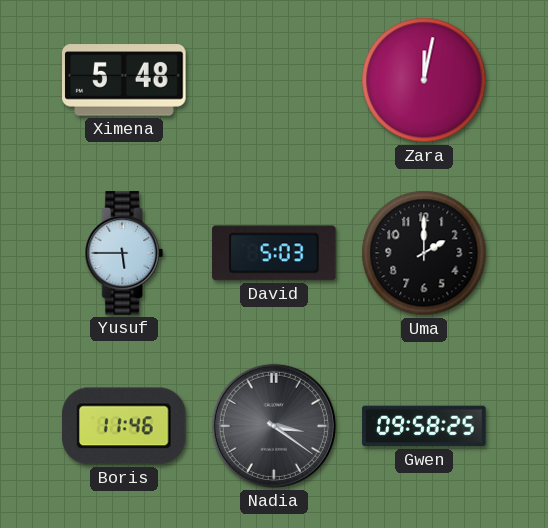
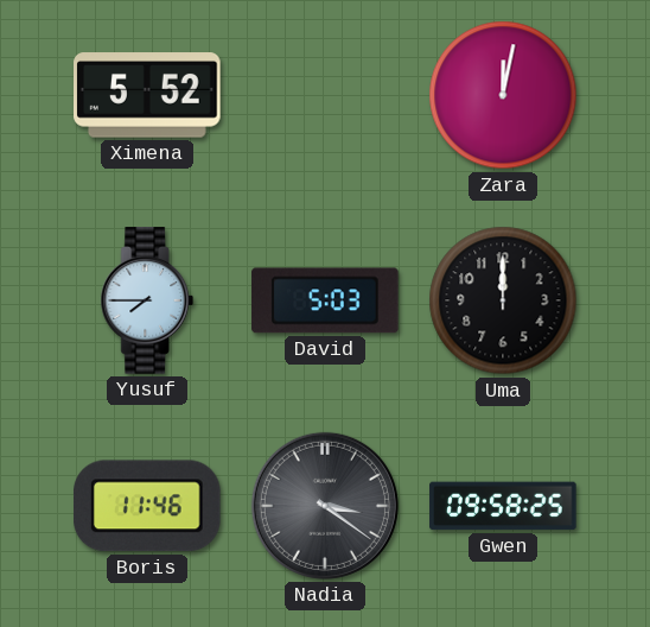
Ximena: 5:48 -> 5:52 (147, 95)
Yusuf: 5:45 -> 7:45 (147, 300)
Uma: 2:00 -> 12:00 (503, 300)
